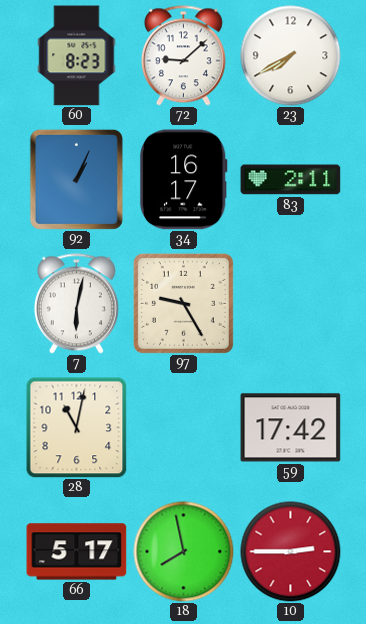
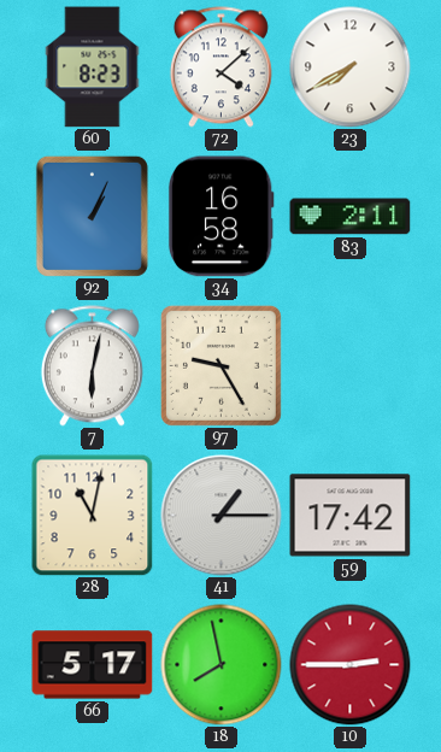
72: 9:08 -> 4:08 (220, 67)
34: 16:17 -> 16:58 (220, 217)
41: none -> 1:15 (222, 516)
